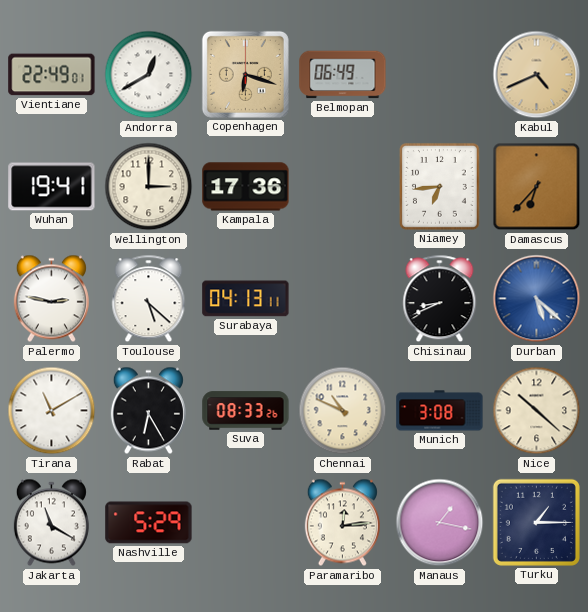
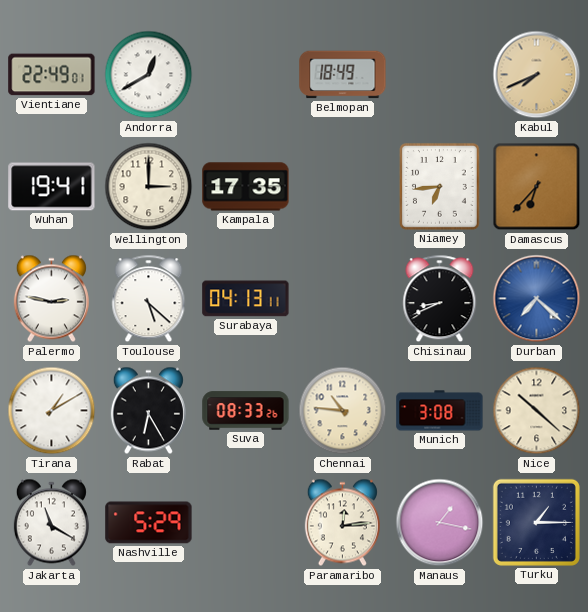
Copenhagen: 6:18 -> none (245, 74)
Belmopan: 06:49 -> 18:49 (343, 75)
Kabul: 4:41 -> 7:41 (537, 75)
Kampala: 17:36 -> 17:35 (246, 187)
Durban: 5:22 -> 7:22 (537, 299)
Tirana: 11:10 -> 1:10 (52, 411)
Chennai: 10:49 -> 10:46 (343, 411)
